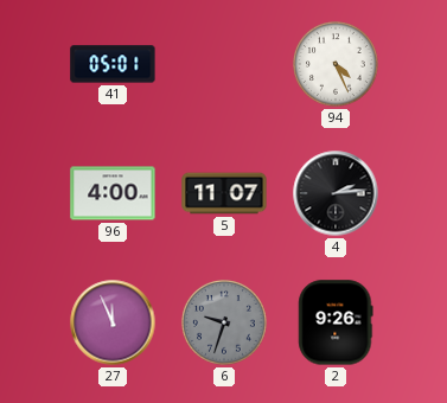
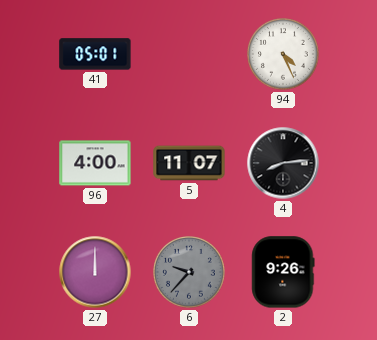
4: 2:14 -> 8:14 (283, 163)
27: 11:56 -> 12:00 (95, 272)
6: 9:33 -> 9:37 (190, 273)
